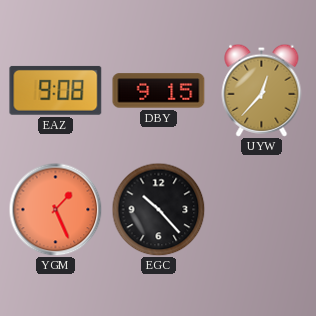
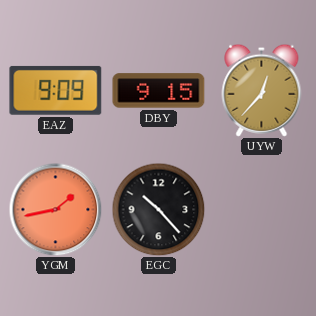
EAZ: 9:08 -> 9:09 (56, 90)
YGM: 1:26 -> 1:43 (55, 209)
